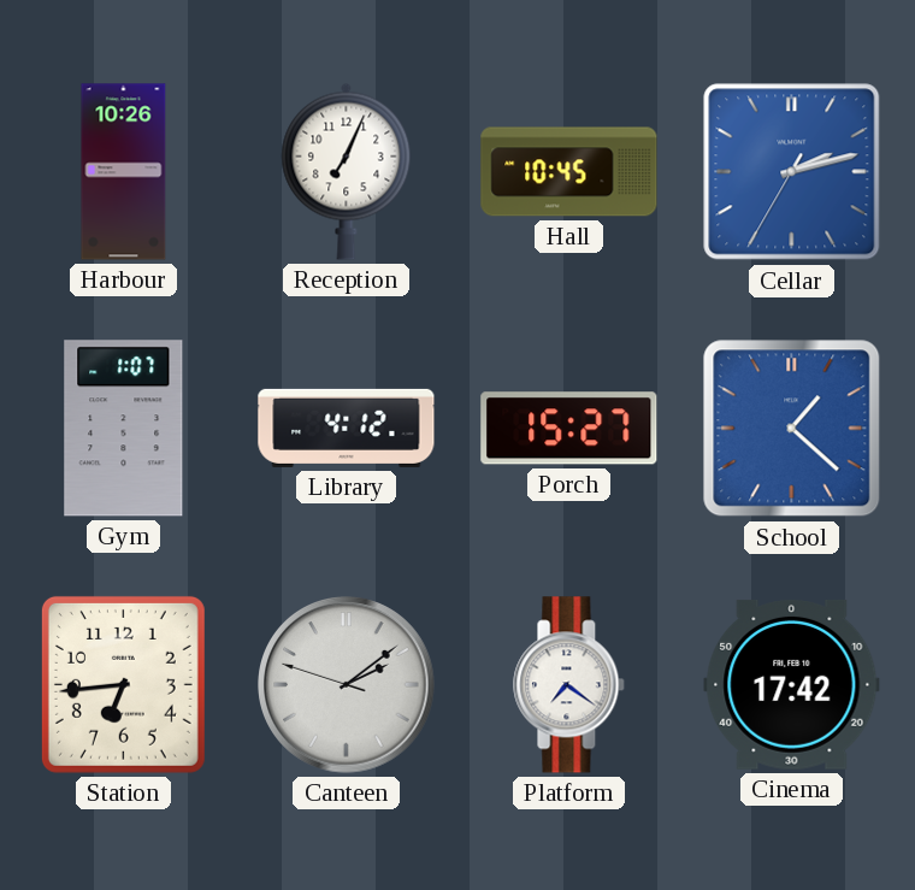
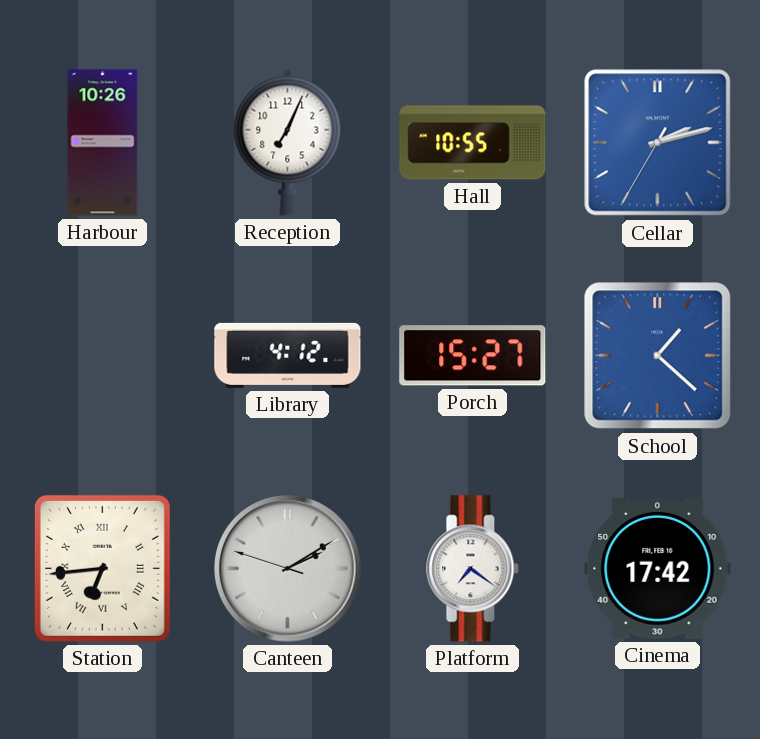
Hall: 10:45 -> 10:55 (473, 143)
Gym: 1:07 -> none (124, 429)
Station numerals: Arabic -> Roman (102, 568)
Canteen: 2:08 -> 2:09 (288, 569)
